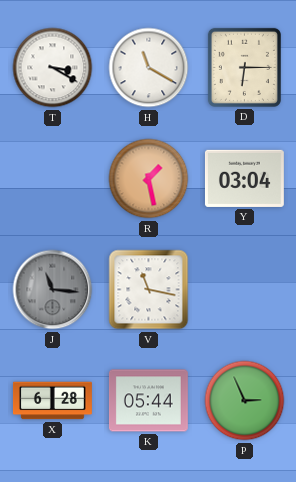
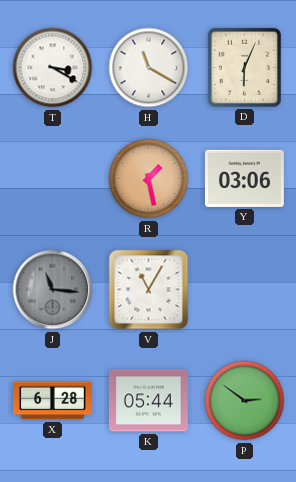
D: 6:15 -> 6:04 (244, 67)
Y: 03:04 -> 03:06 (244, 178)
V: 11:17 -> 11:05 (149, 290)
P: 2:56 -> 2:51 (245, 401)
